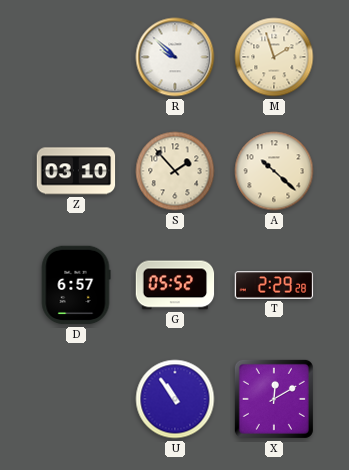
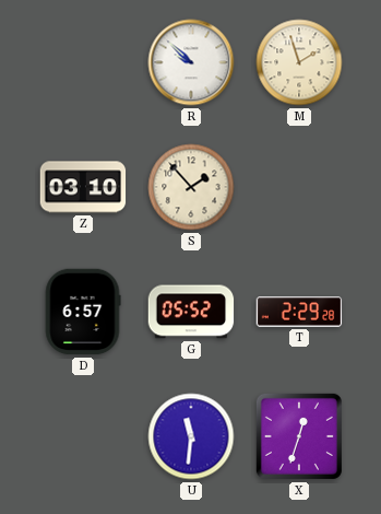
A: 10:22 -> none (274, 171)
U: 10:54 -> 11:31 (191, 436)
X: 12:10 -> 12:33 (299, 436)
